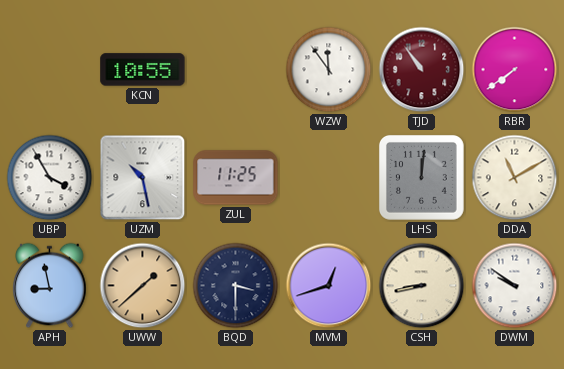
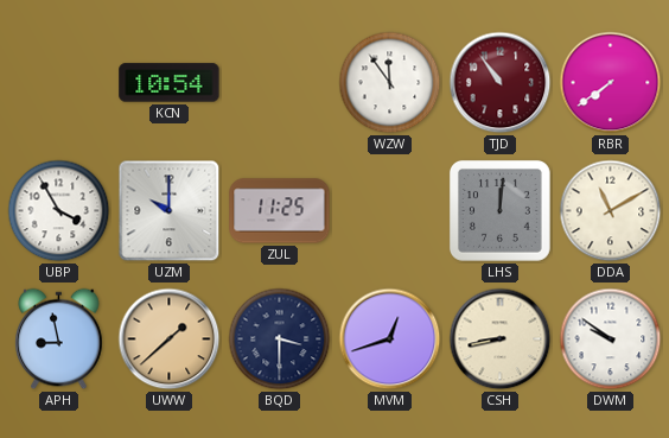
KCN: 10:55 -> 10:54 (170, 83)
UZM: 10:28 -> 10:00 (170, 211)
